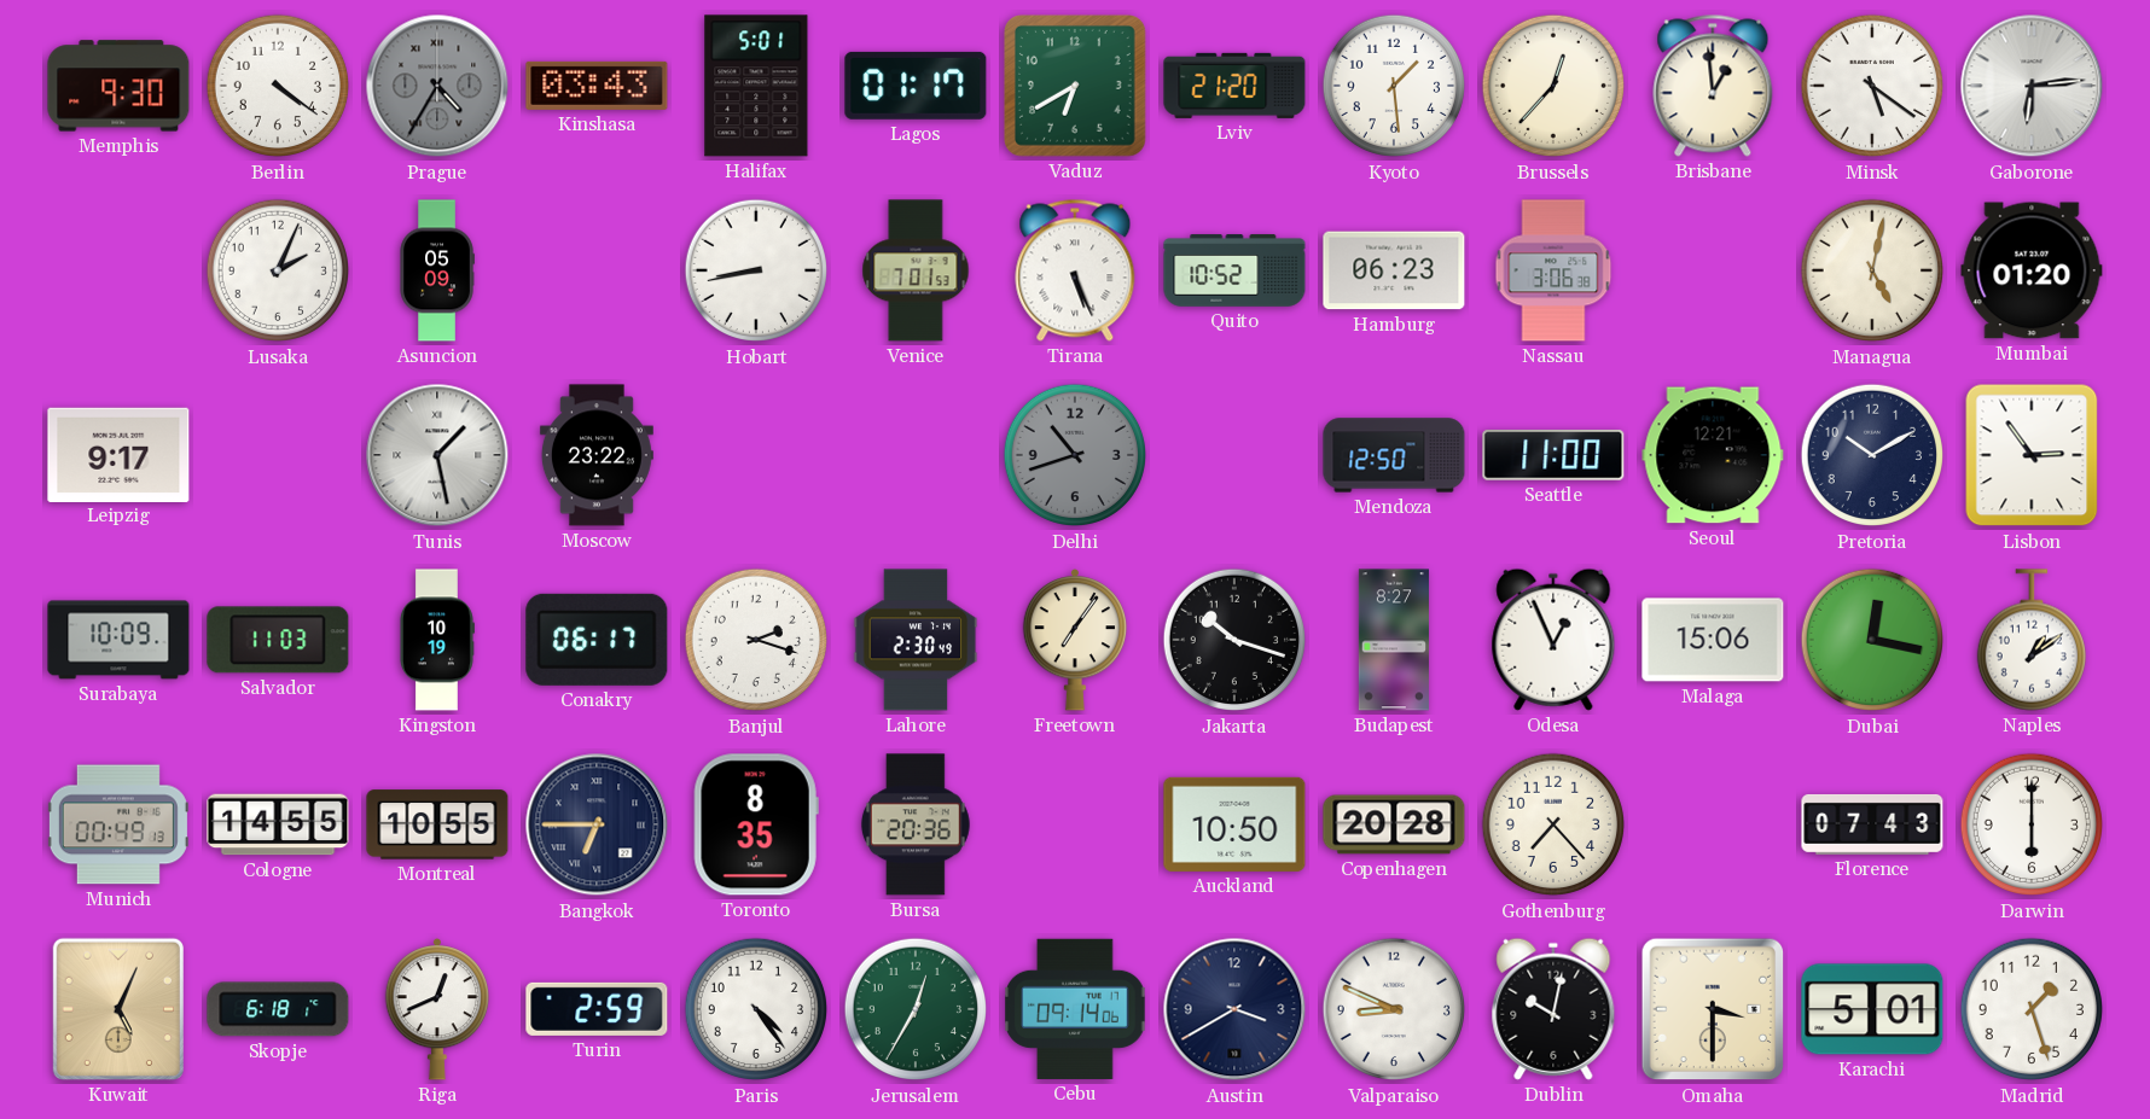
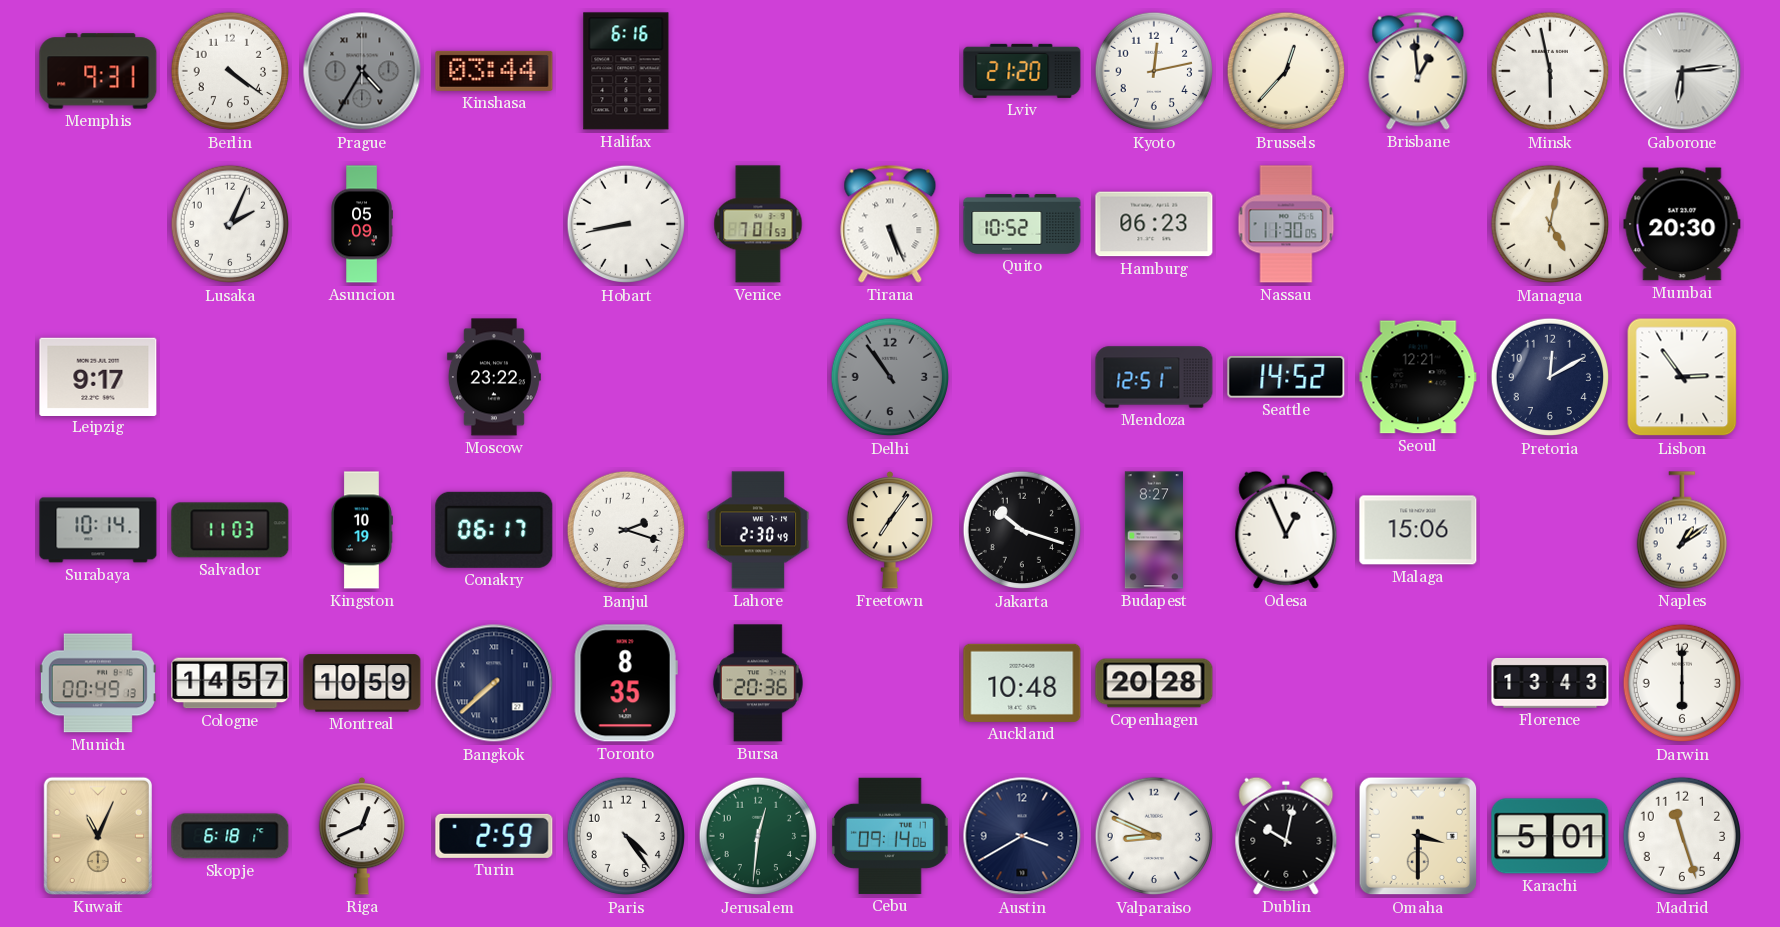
Memphis: 9:30 -> 9:31 (98, 71)
Kinshasa: 03:43 -> 03:44 (494, 71)
Halifax: 5:01 -> 6:16 (626, 71)
Lagos: 01:17 -> none (916, 86)
Vaduz: 6:40 -> none (1076, 87)
Kyoto: 1:29 -> 12:13 (1154, 71)
Minsk: 5:21 -> 5:58 (1550, 71)
Nassau: 3:06 -> 11:30 (1286, 224)
Mumbai: 01:20 -> 20:30 (1682, 224)
Tunis: 1:28 -> none (437, 455)
Delhi: 10:42 -> 10:54 (890, 377)
Mendoza: 12:50 -> 12:51 (1154, 377)
Seattle: 11:00 -> 14:52 (1286, 378)
Pretoria: 10:10 -> 12:10 (1550, 377)
Surabaya: 10:09 -> 10:14 (98, 530)
Dubai: 12:17 -> none (1872, 640)
Cologne: 14:55 -> 14:57 (230, 683)
Montreal: 10:55 -> 10:59 (362, 683)
Bangkok: 6:45 -> 7:38 (494, 683)
Auckland: 10:50 -> 10:48 (1022, 683)
Gothenburg: 7:23 -> none (1553, 824)
Florence: 07:43 -> 13:43 (1550, 683)
Kuwait: 5:04 -> 11:04 (98, 836)
Jerusalem: 12:35 -> 12:31 (758, 836)
Madrid: 1:27 -> 11:27 (1682, 836)
